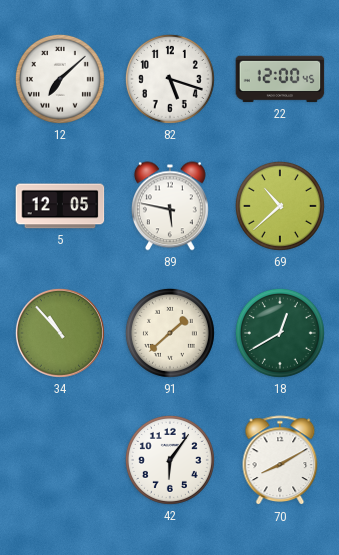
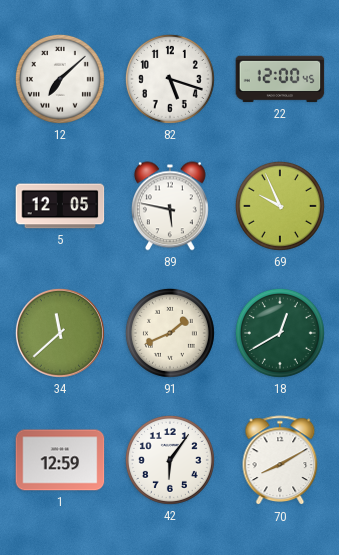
69: 10:38 -> 9:56 (280, 206)
34: 10:53 -> 11:38 (60, 333)
91: 1:38 -> 1:41 (170, 333)
1: none -> 12:59 (60, 460)
